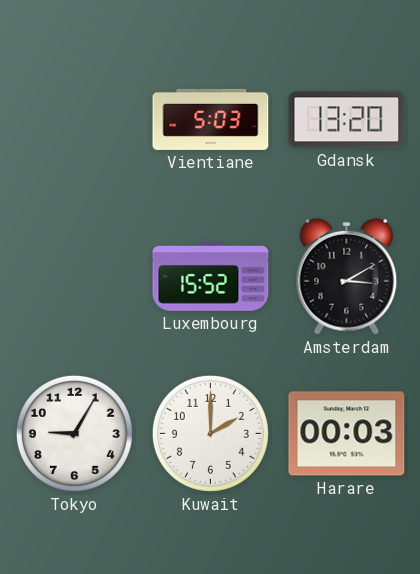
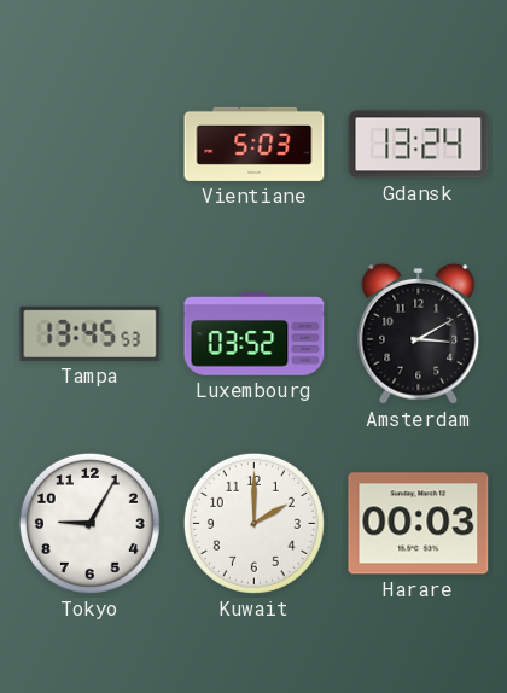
Gdansk: 13:20 -> 13:24 (419, 145)
Tampa: none -> 13:45 (91, 333)
Luxembourg: 15:52 -> 03:52 (255, 334)
